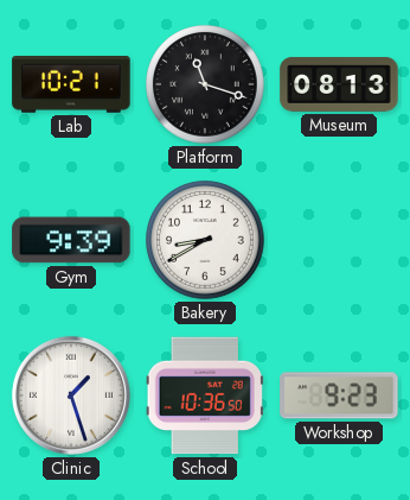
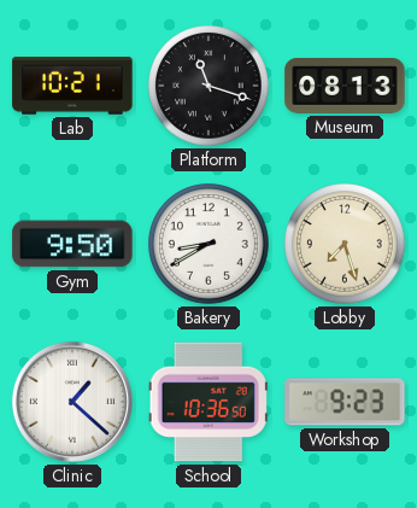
Gym: 9:39 -> 9:50 (72, 244)
Lobby: none -> 7:27 (345, 244)
Clinic: 1:27 -> 1:22 (72, 402)
